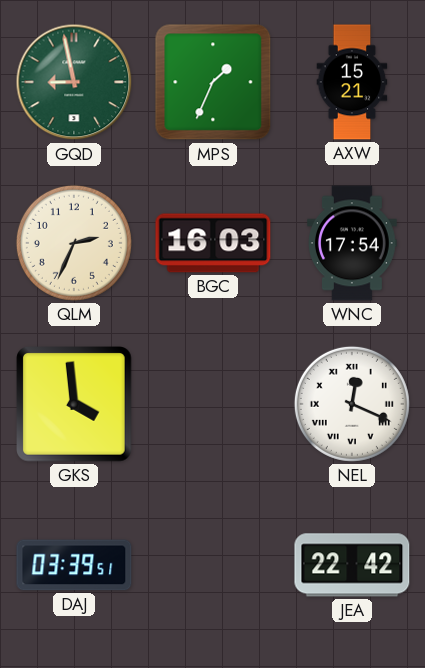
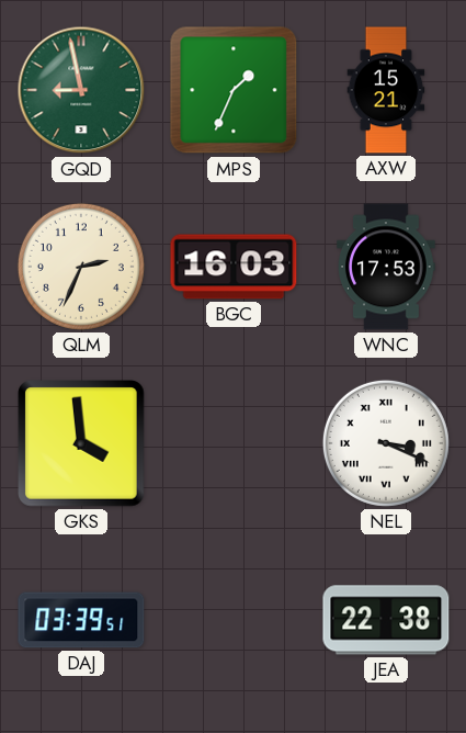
WNC: 17:54 -> 17:53 (387, 267)
NEL: 12:19 -> 3:19 (386, 443)
JEA: 22:42 -> 22:38 (386, 620)
